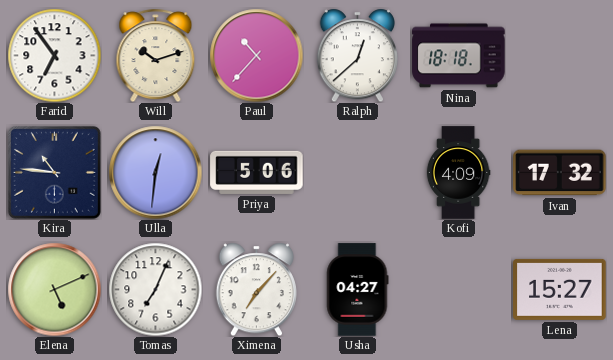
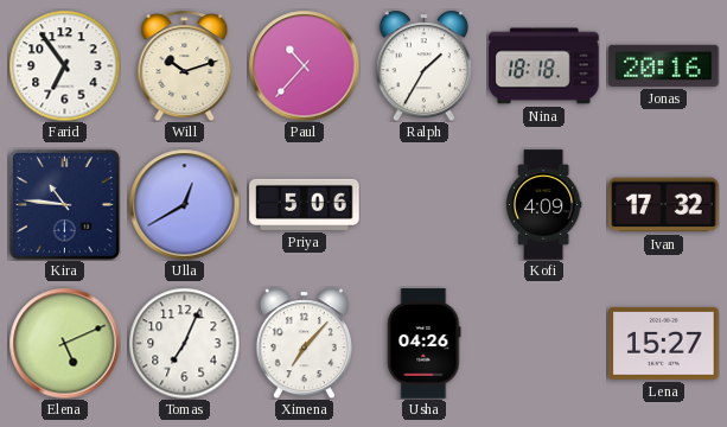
Ralph: 12:38 -> 1:35 (423, 65)
Jonas: none -> 20:16 (664, 65)
Ulla: 12:31 -> 12:40 (184, 204)
Usha: 04:27 -> 04:26 (425, 344)
